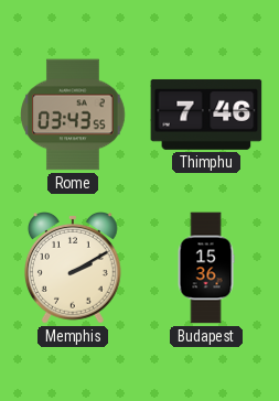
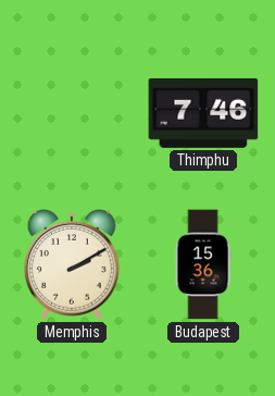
Rome: 03:43 -> none (73, 115)
